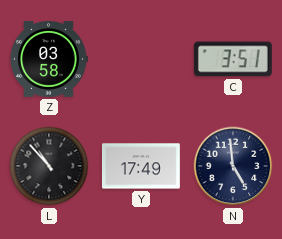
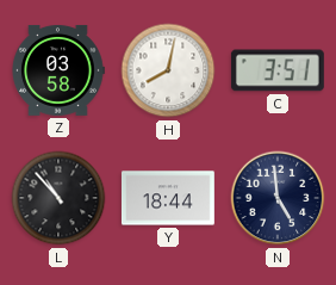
H: none -> 8:02 (168, 70)
Y: 17:49 -> 18:44 (168, 198)
